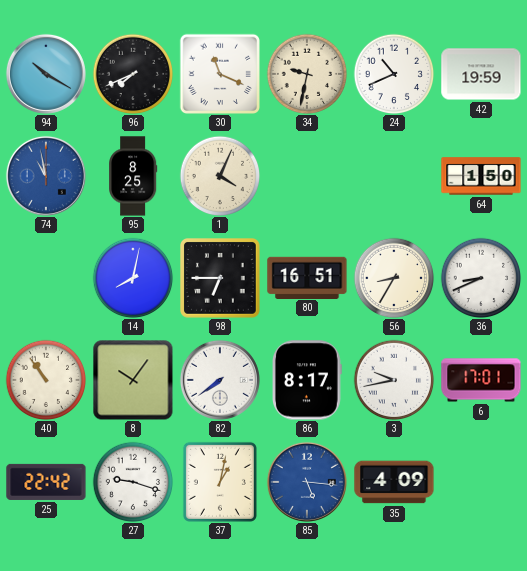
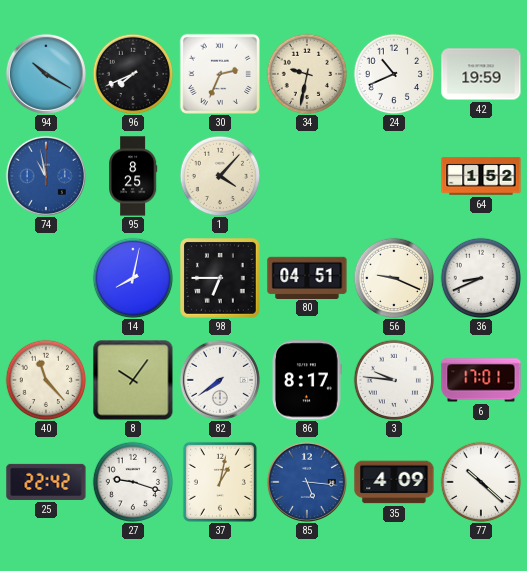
30: 11:19 -> 2:34 (219, 73)
1: 4:04 -> 4:07 (220, 176)
64: 1:50 -> 1:52 (481, 176)
80: 16:51 -> 04:51 (307, 277)
56: 8:35 -> 9:19 (394, 278)
40: 10:54 -> 11:23 (46, 380)
3: 9:43 -> 9:46 (394, 380)
77: none -> 10:22 (481, 482)
